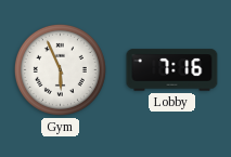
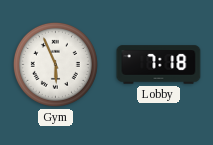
Lobby: 7:16 -> 7:18 (159, 65)
